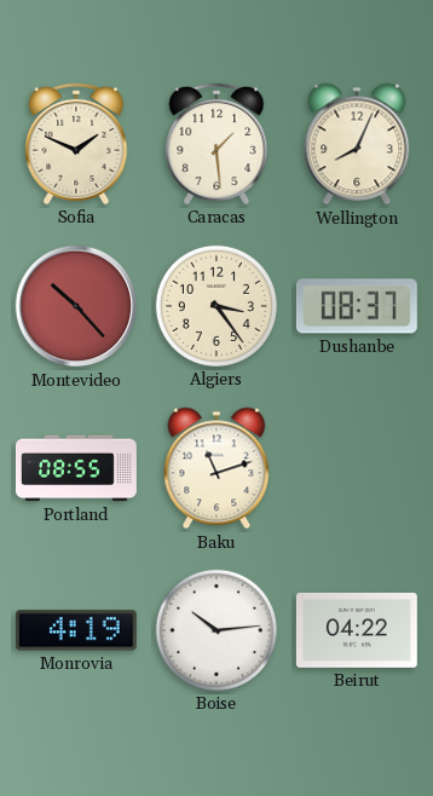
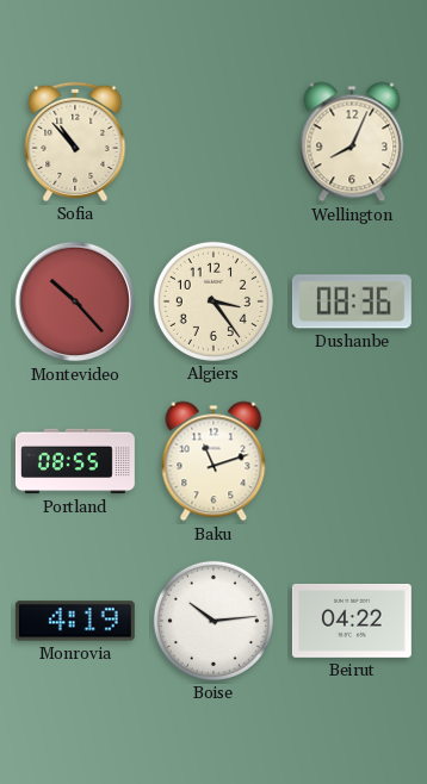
Sofia: 1:49 -> 10:53 (75, 142)
Caracas: 1:29 -> none (217, 144)
Dushanbe: 08:37 -> 08:36 (352, 301)
